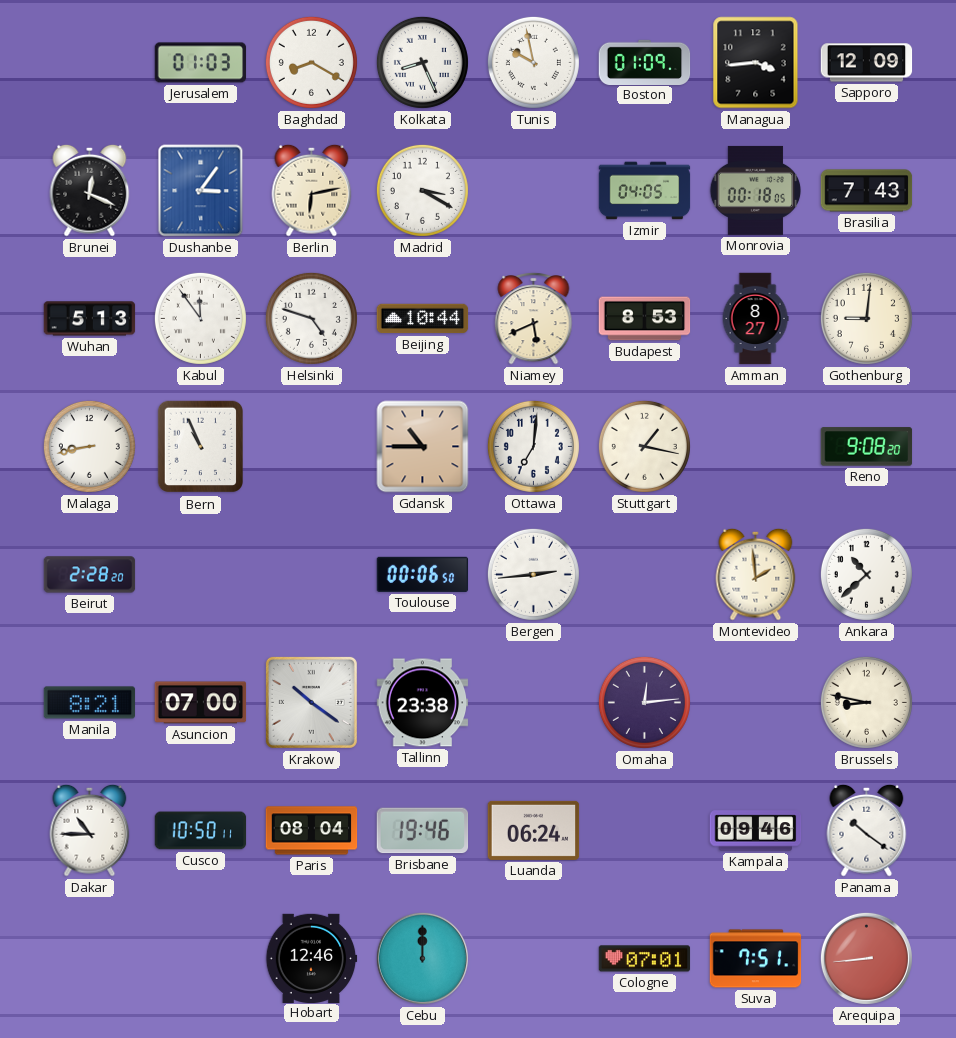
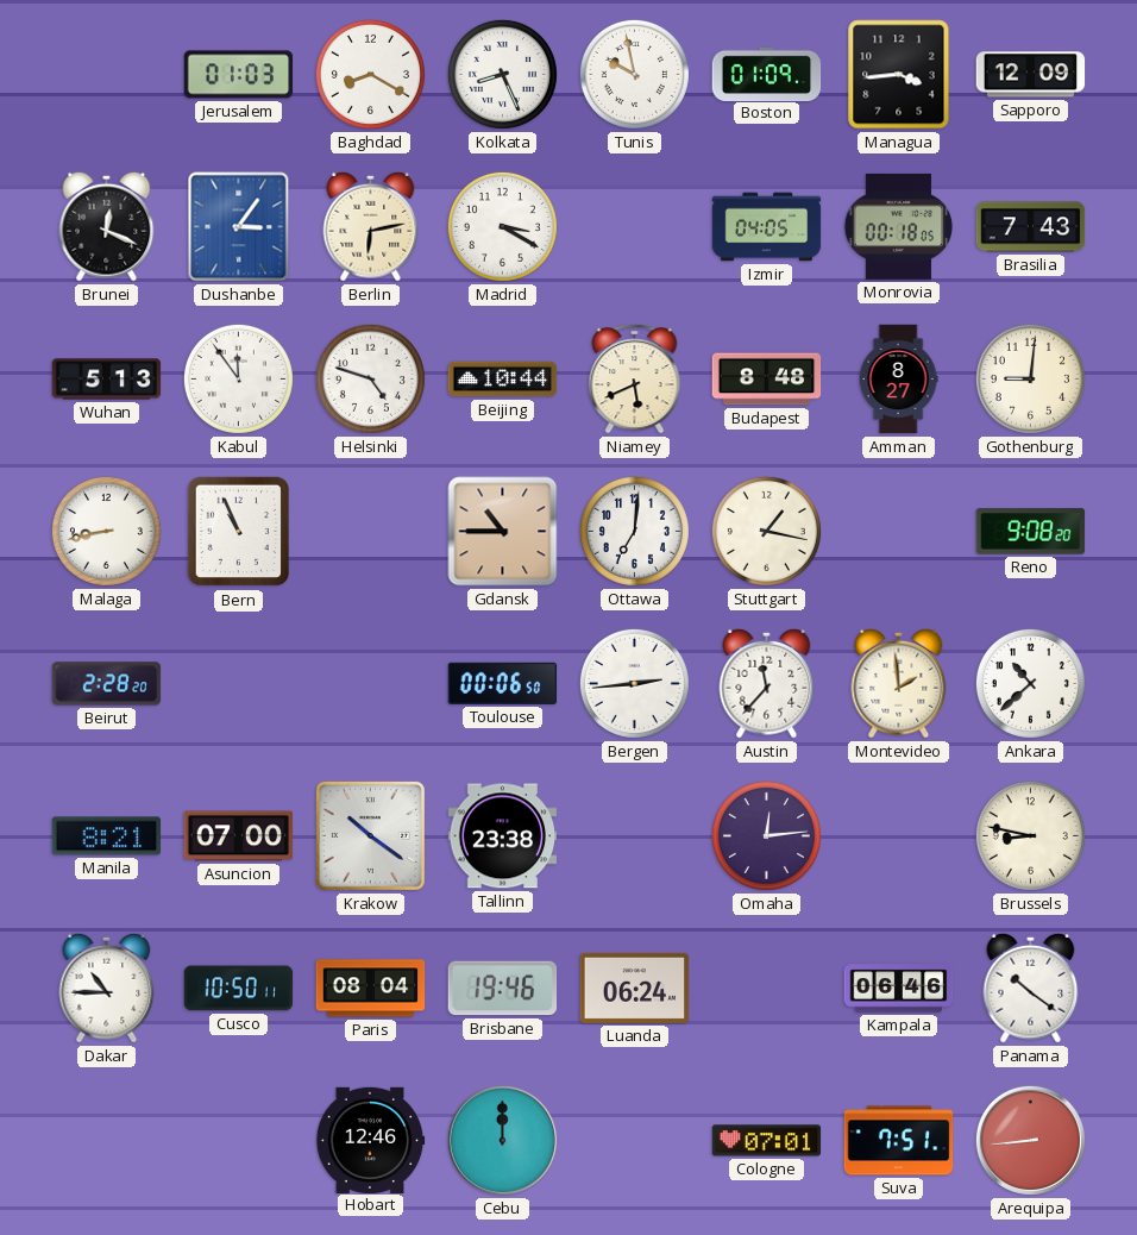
Budapest: 8:53 -> 8:48 (767, 380)
Austin: none -> 11:37 (767, 683)
Kampala: 09:46 -> 06:46 (899, 989)
